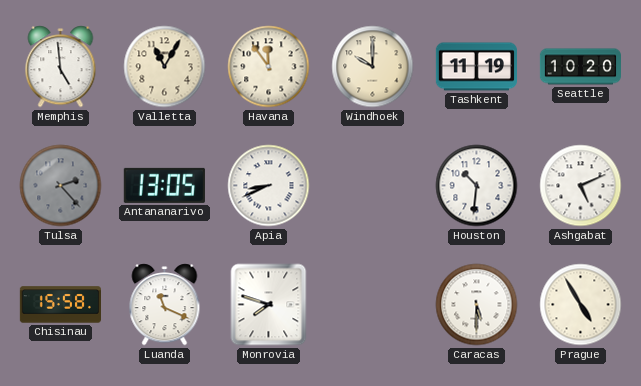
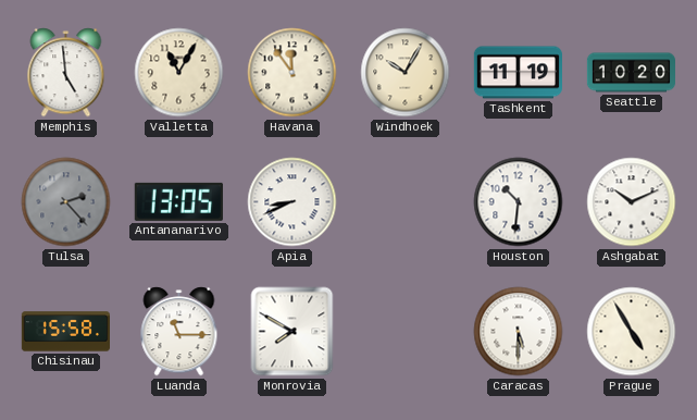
Windhoek: 10:00 -> 10:05 (406, 73)
Ashgabat: 5:11 -> 10:11 (632, 202)
Luanda: 11:19 -> 11:15 (179, 332)
Monrovia: 7:48 -> 7:50 (293, 332)
